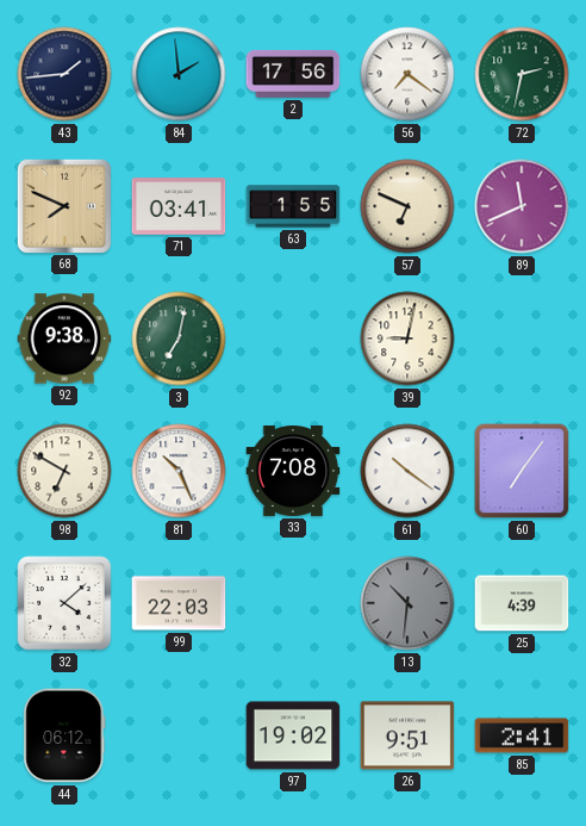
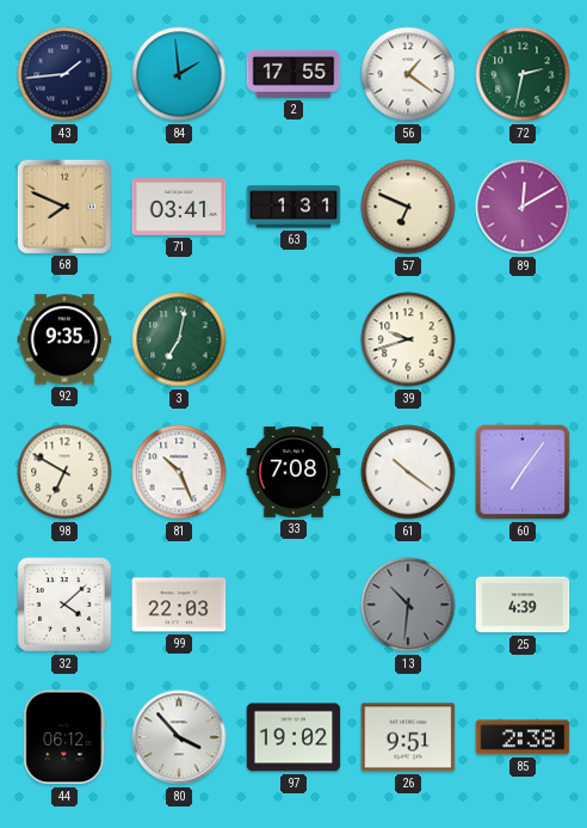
2: 17:56 -> 17:55 (293, 74)
56: 7:21 -> 1:21 (408, 74)
63: 1:55 -> 1:31 (293, 207)
89: 11:41 -> 12:10 (523, 207)
92: 9:38 -> 9:35 (64, 339)
39: 9:02 -> 9:42 (408, 339)
80: none -> 3:53 (179, 737)
85: 2:41 -> 2:38 (523, 737)
